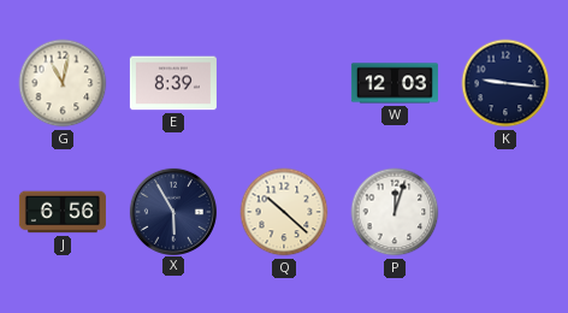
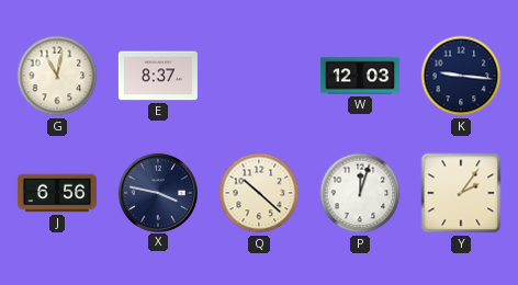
E: 8:39 -> 8:37 (158, 76)
X: 5:55 -> 3:47 (157, 192)
Y: none -> 2:06 (461, 193)
